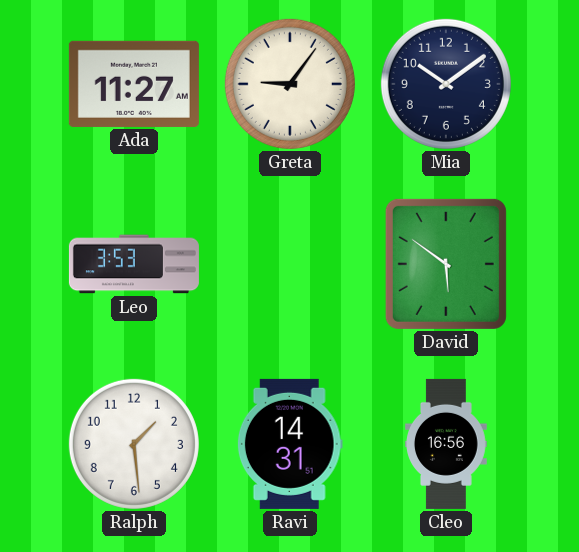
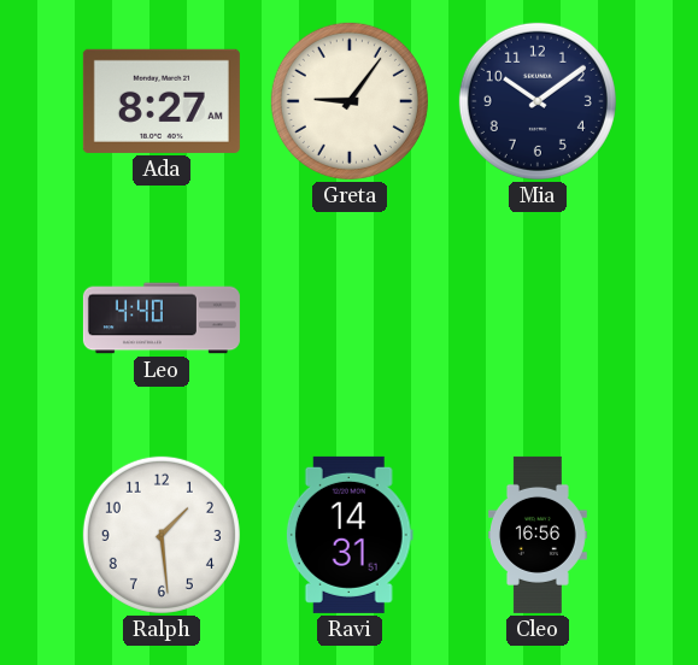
Ada: 11:27 -> 8:27 (162, 101)
Leo: 3:53 -> 4:40 (162, 318)
David: 5:51 -> none (446, 264)
